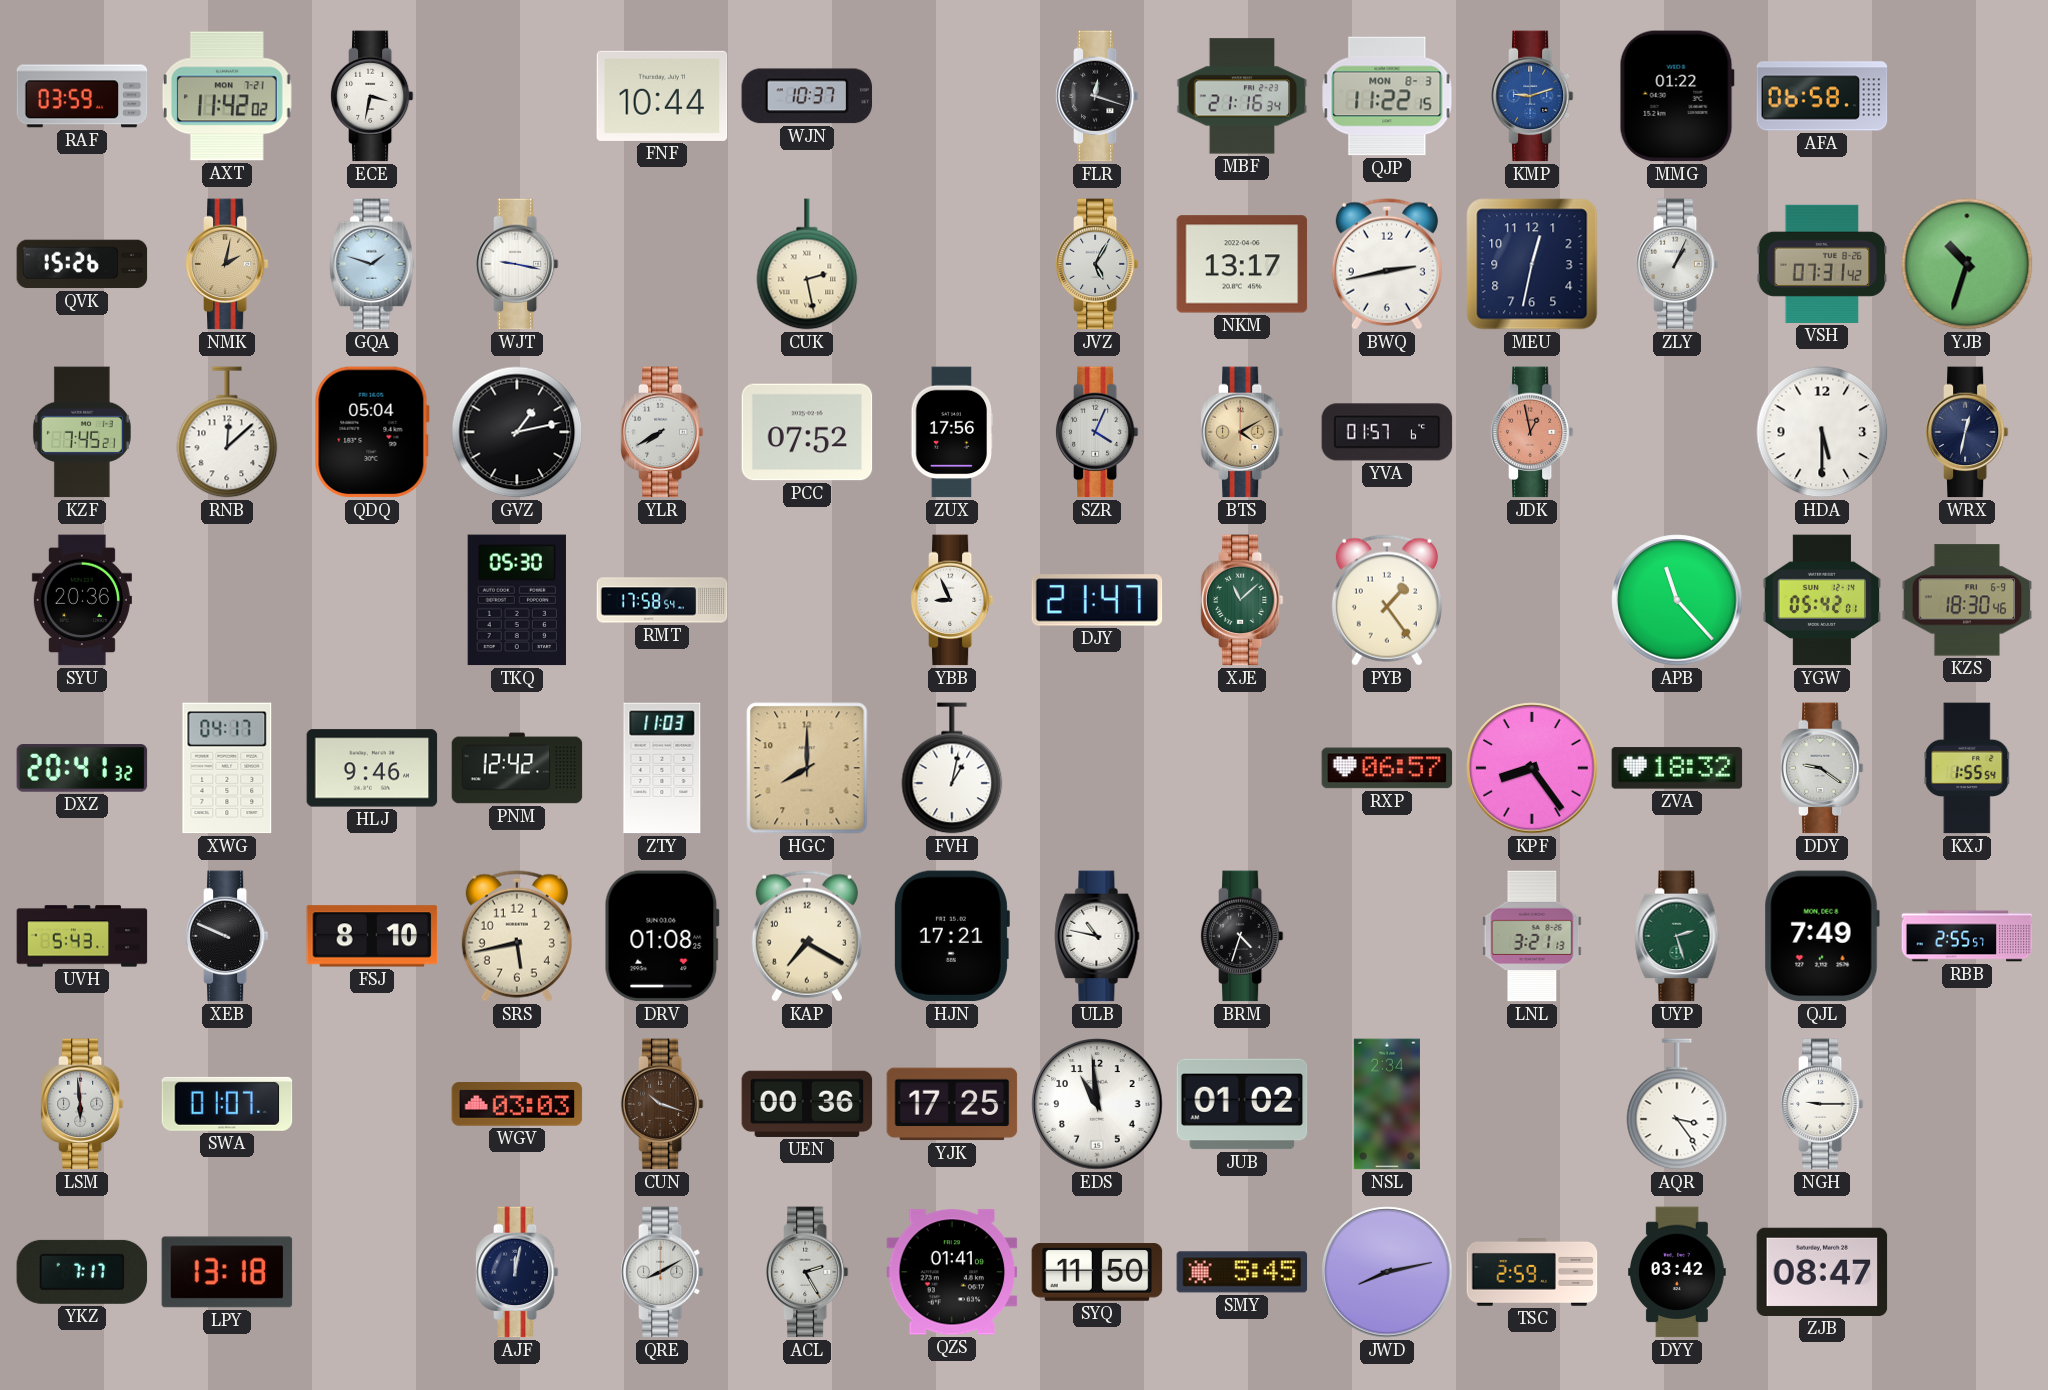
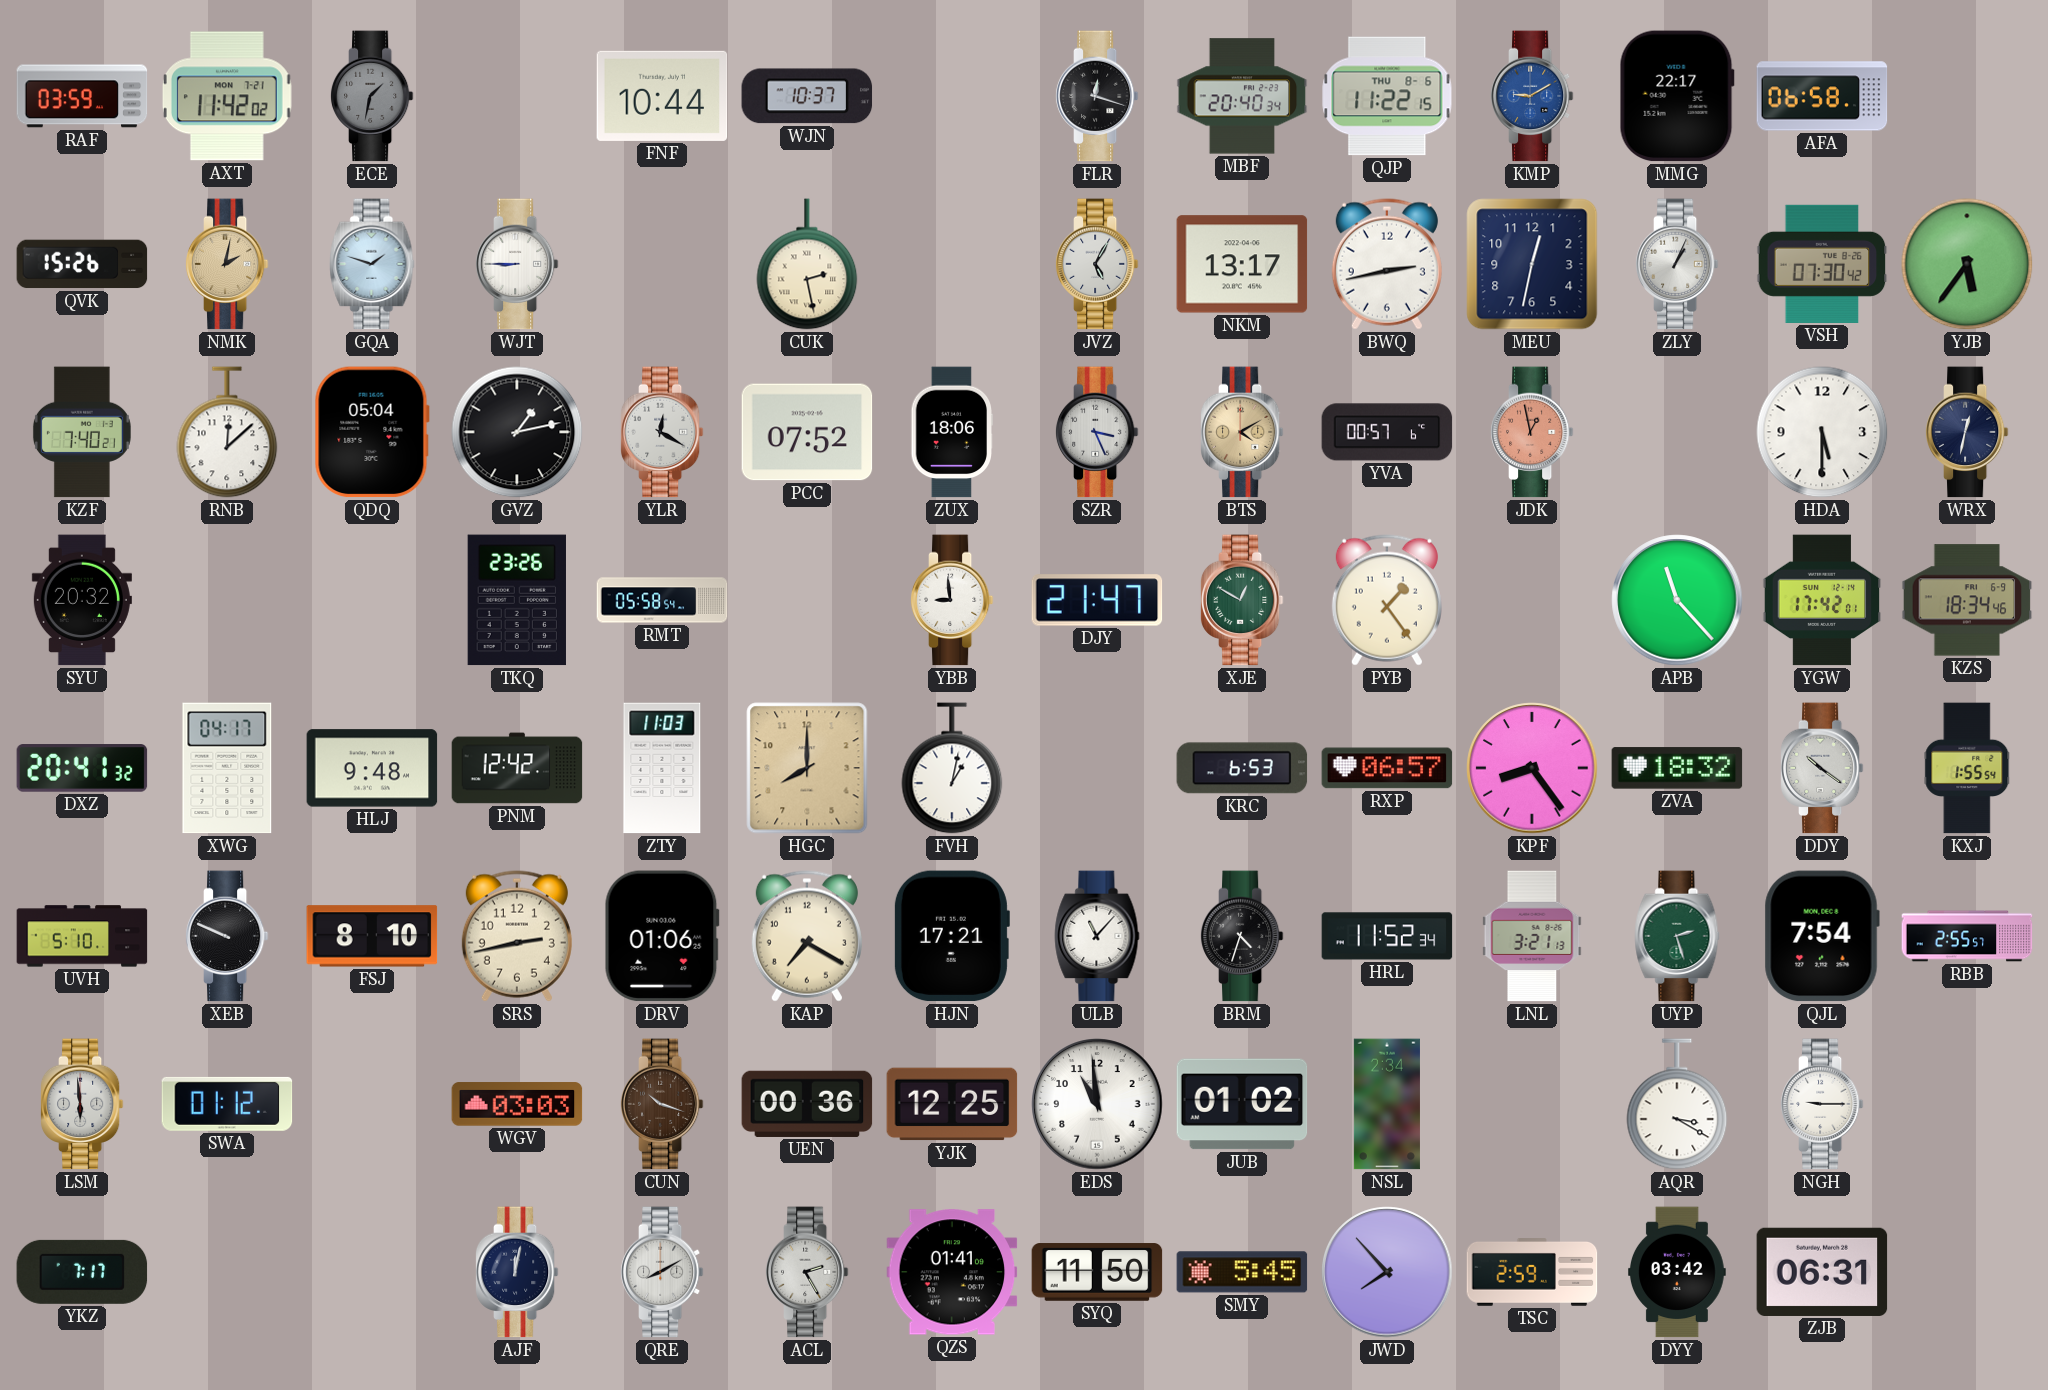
ECE: 3:32 -> 1:32 (372, 96)
ECE dial: white -> grey (372, 96)
MBF: 21:16 -> 20:40 (1242, 96)
QJP date: MON 8-3 -> THU 8-6 (1387, 96)
KMP: 9:12 -> 9:10 (1532, 96)
MMG: 01:22 -> 22:17 (1677, 96)
WJT: 9:17 -> 8:45 (517, 264)
VSH: 07:31 -> 07:30 (1822, 264)
YJB: 10:33 -> 5:36 (1967, 264)
KZF: 7:45 -> 7:40 (82, 432)
YLR: 7:40 -> 12:20 (662, 432)
ZUX: 17:56 -> 18:06 (952, 432)
SZR: 4:04 -> 3:26 (1097, 432)
YVA: 01:57 -> 00:57 (1387, 432)
SYU: 20:36 -> 20:32 (82, 600)
TKQ: 05:30 -> 23:26 (517, 600)
RMT: 17:58 -> 05:58 (662, 600)
YBB: 8:56 -> 8:59 (952, 600)
XJE: 11:08 -> 12:50 (1242, 600)
YGW: 05:42 -> 17:42 (1822, 600)
KZS: 18:30 -> 18:34 (1967, 600)
HLJ: 9:46 -> 9:48 (372, 768)
KRC: none -> 6:53 (1242, 768)
DDY: 9:21 -> 10:21 (1822, 768)
UVH: 5:43 -> 5:10 (82, 936)
SRS: 5:43 -> 2:43 (517, 936)
DRV: 01:08 -> 01:06 (662, 936)
ULB: 10:47 -> 11:07 (1097, 936)
HRL: none -> 11:52 (1387, 936)
QJL: 7:49 -> 7:54 (1822, 936)
SWA: 01:07 -> 01:12 (227, 1104)
YJK: 17:25 -> 12:25 (952, 1104)
AQR: 3:24 -> 3:20 (1677, 1104)
LPY: 13:18 -> none (227, 1272)
JWD: 8:13 -> 7:53 (1387, 1272)
ZJB: 08:47 -> 06:31 (1822, 1272)
